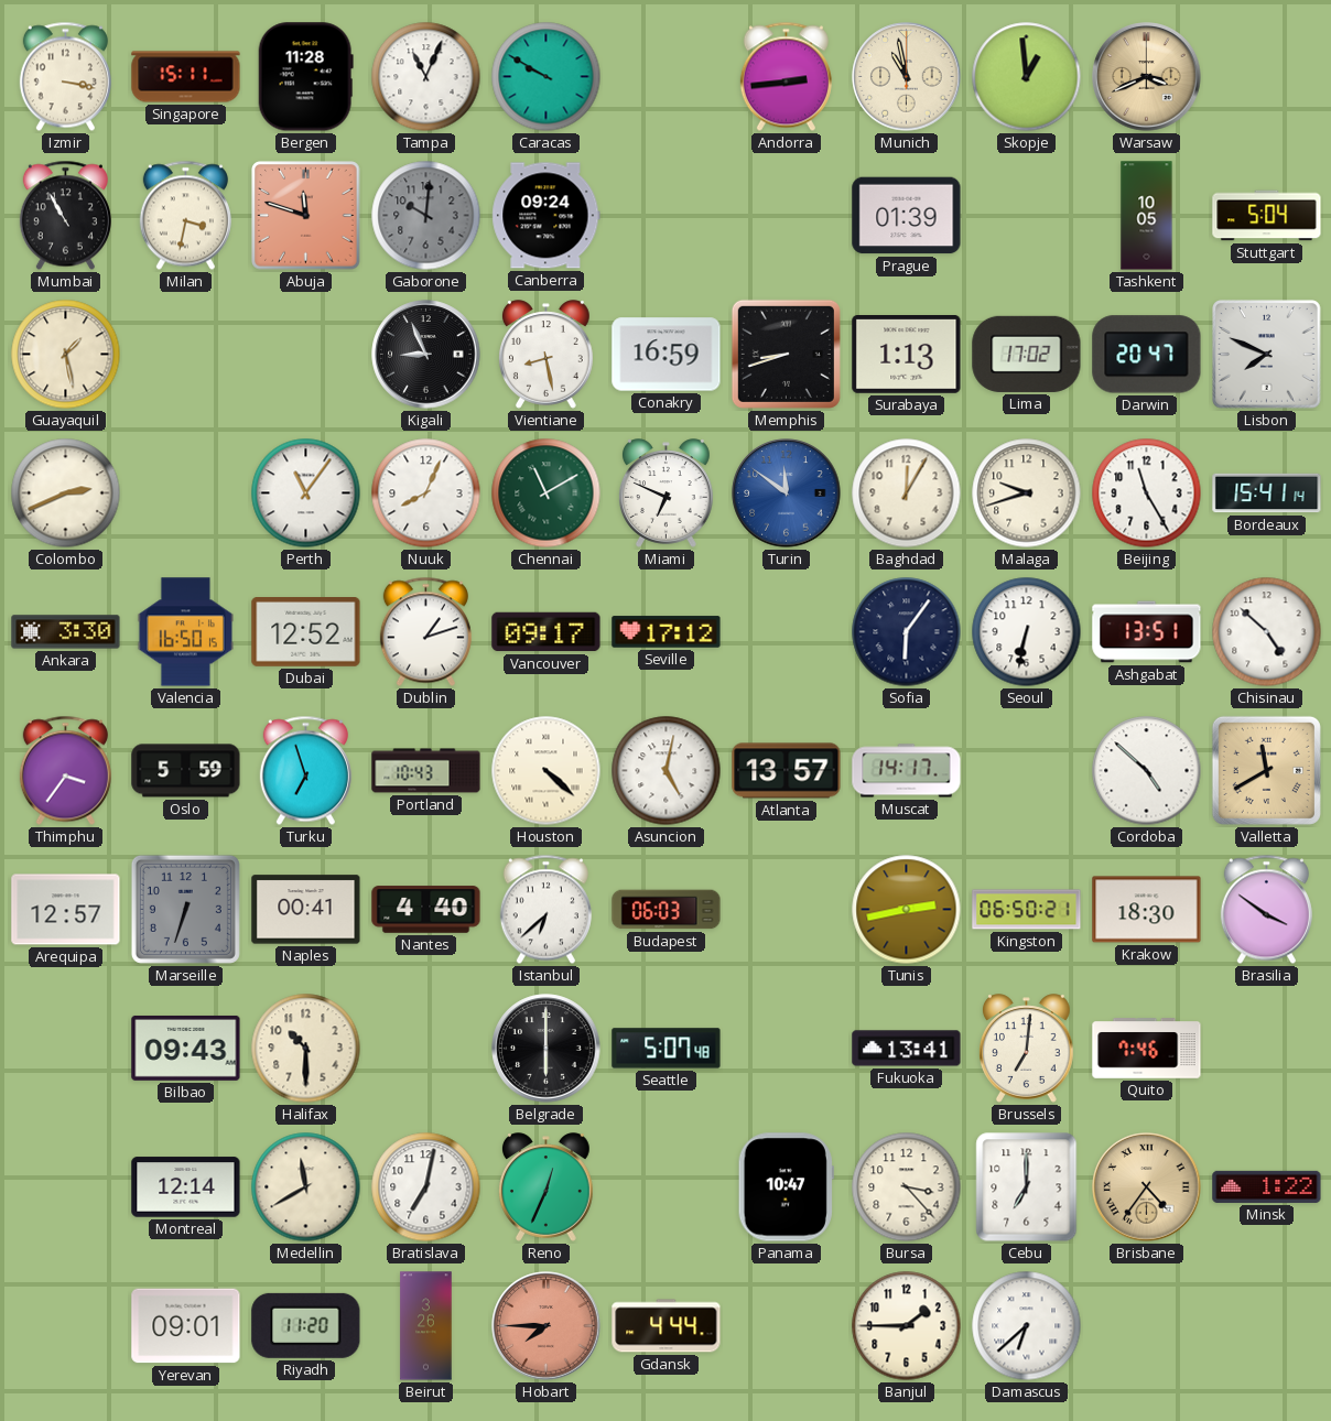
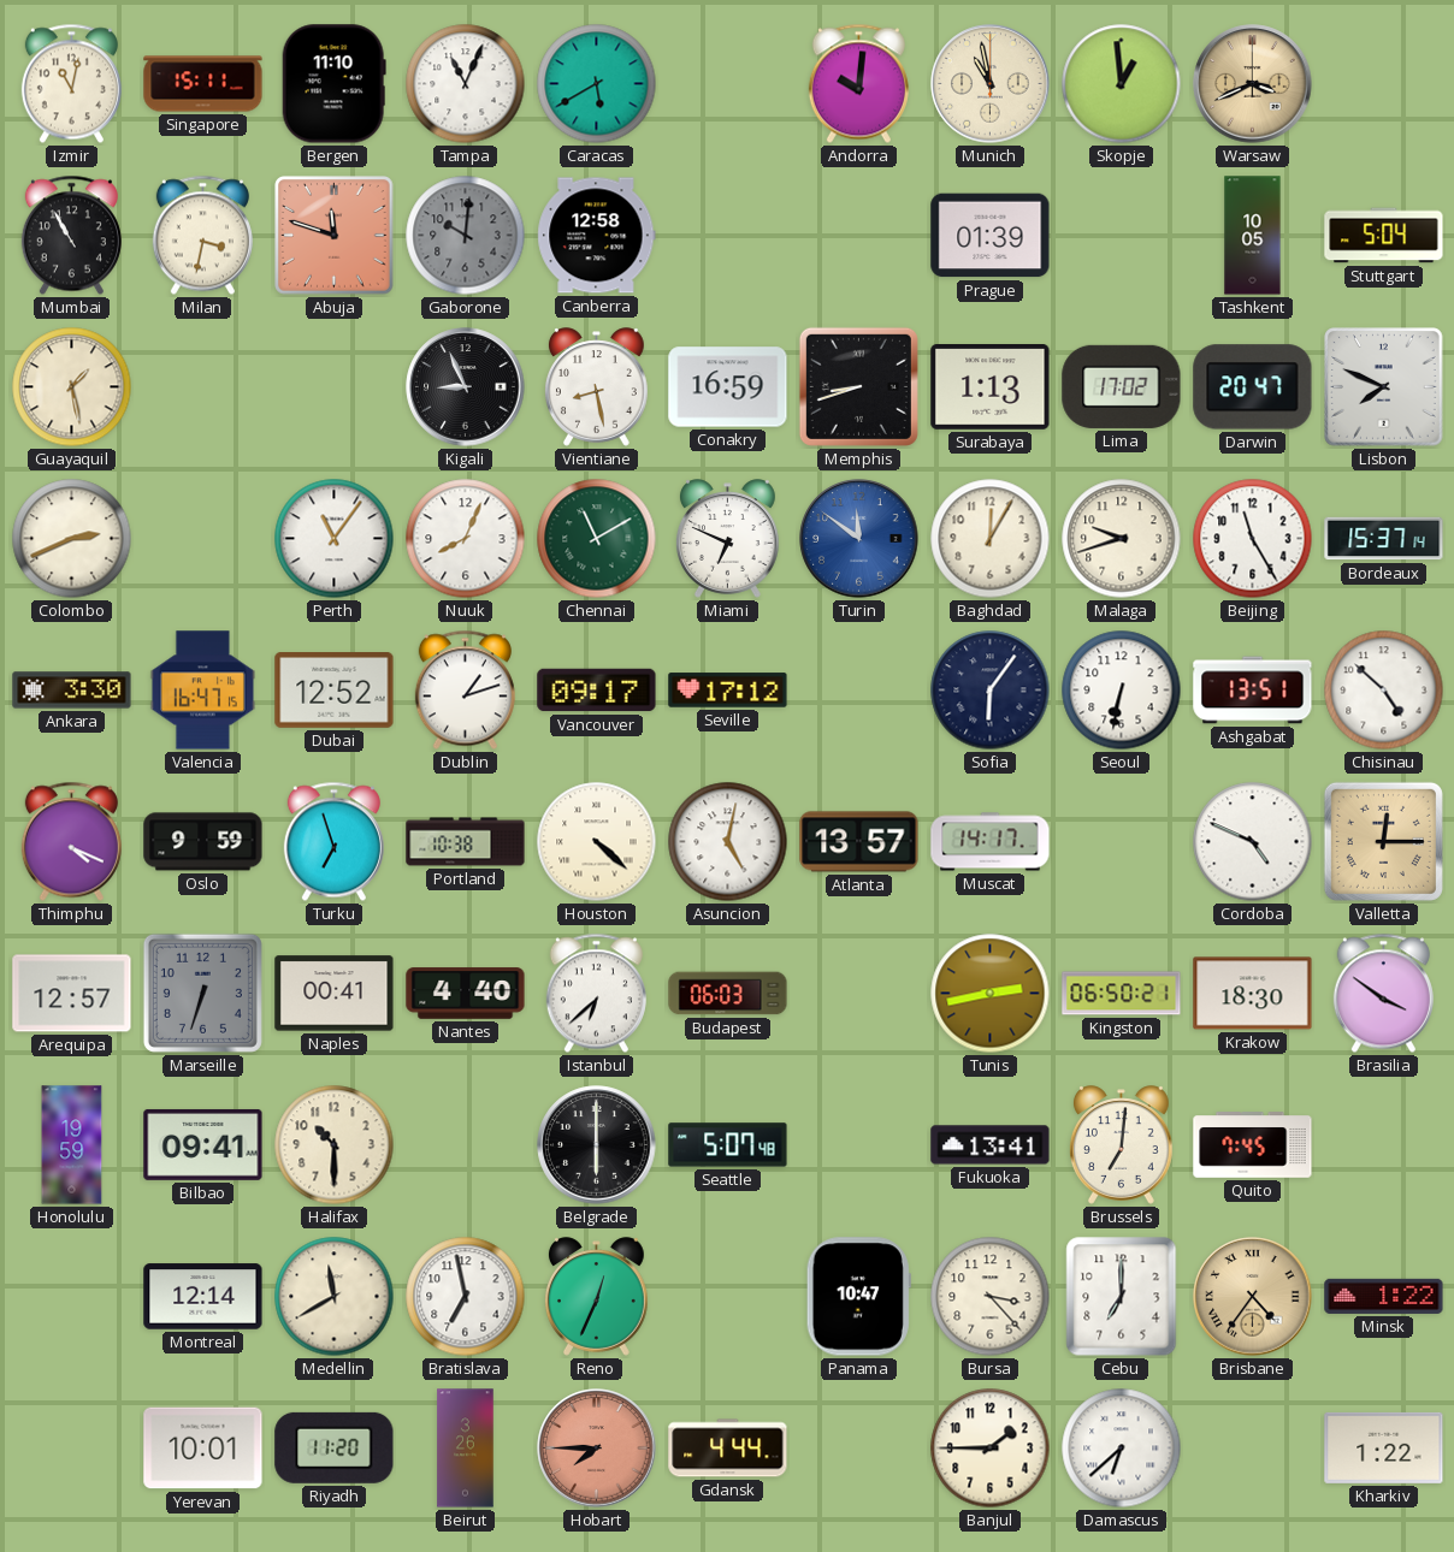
Izmir: 3:17 -> 11:02 (71, 84)
Bergen: 11:28 -> 11:10 (333, 84)
Caracas: 9:50 -> 5:40 (597, 84)
Andorra: 2:44 -> 10:01 (858, 84)
Canberra: 09:24 -> 12:58 (597, 236)
Bordeaux: 15:41 -> 15:37 (1384, 539)
Valencia: 16:50 -> 16:47 (202, 691)
Thimphu: 3:36 -> 4:19 (71, 842)
Oslo: 5:59 -> 9:59 (203, 842)
Portland: 10:43 -> 10:38 (466, 842)
Cordoba: 4:52 -> 4:49 (1253, 842)
Valletta: 11:40 -> 12:15 (1383, 841)
Honolulu: none -> 19:59 (72, 1145)
Bilbao: 09:43 -> 09:41 (203, 1144)
Quito: 7:46 -> 7:45 (1253, 1145)
Bratislava: 7:02 -> 6:58 (466, 1297)
Yerevan: 09:01 -> 10:01 (203, 1449)
Kharkiv: none -> 1:22 (1384, 1447)
